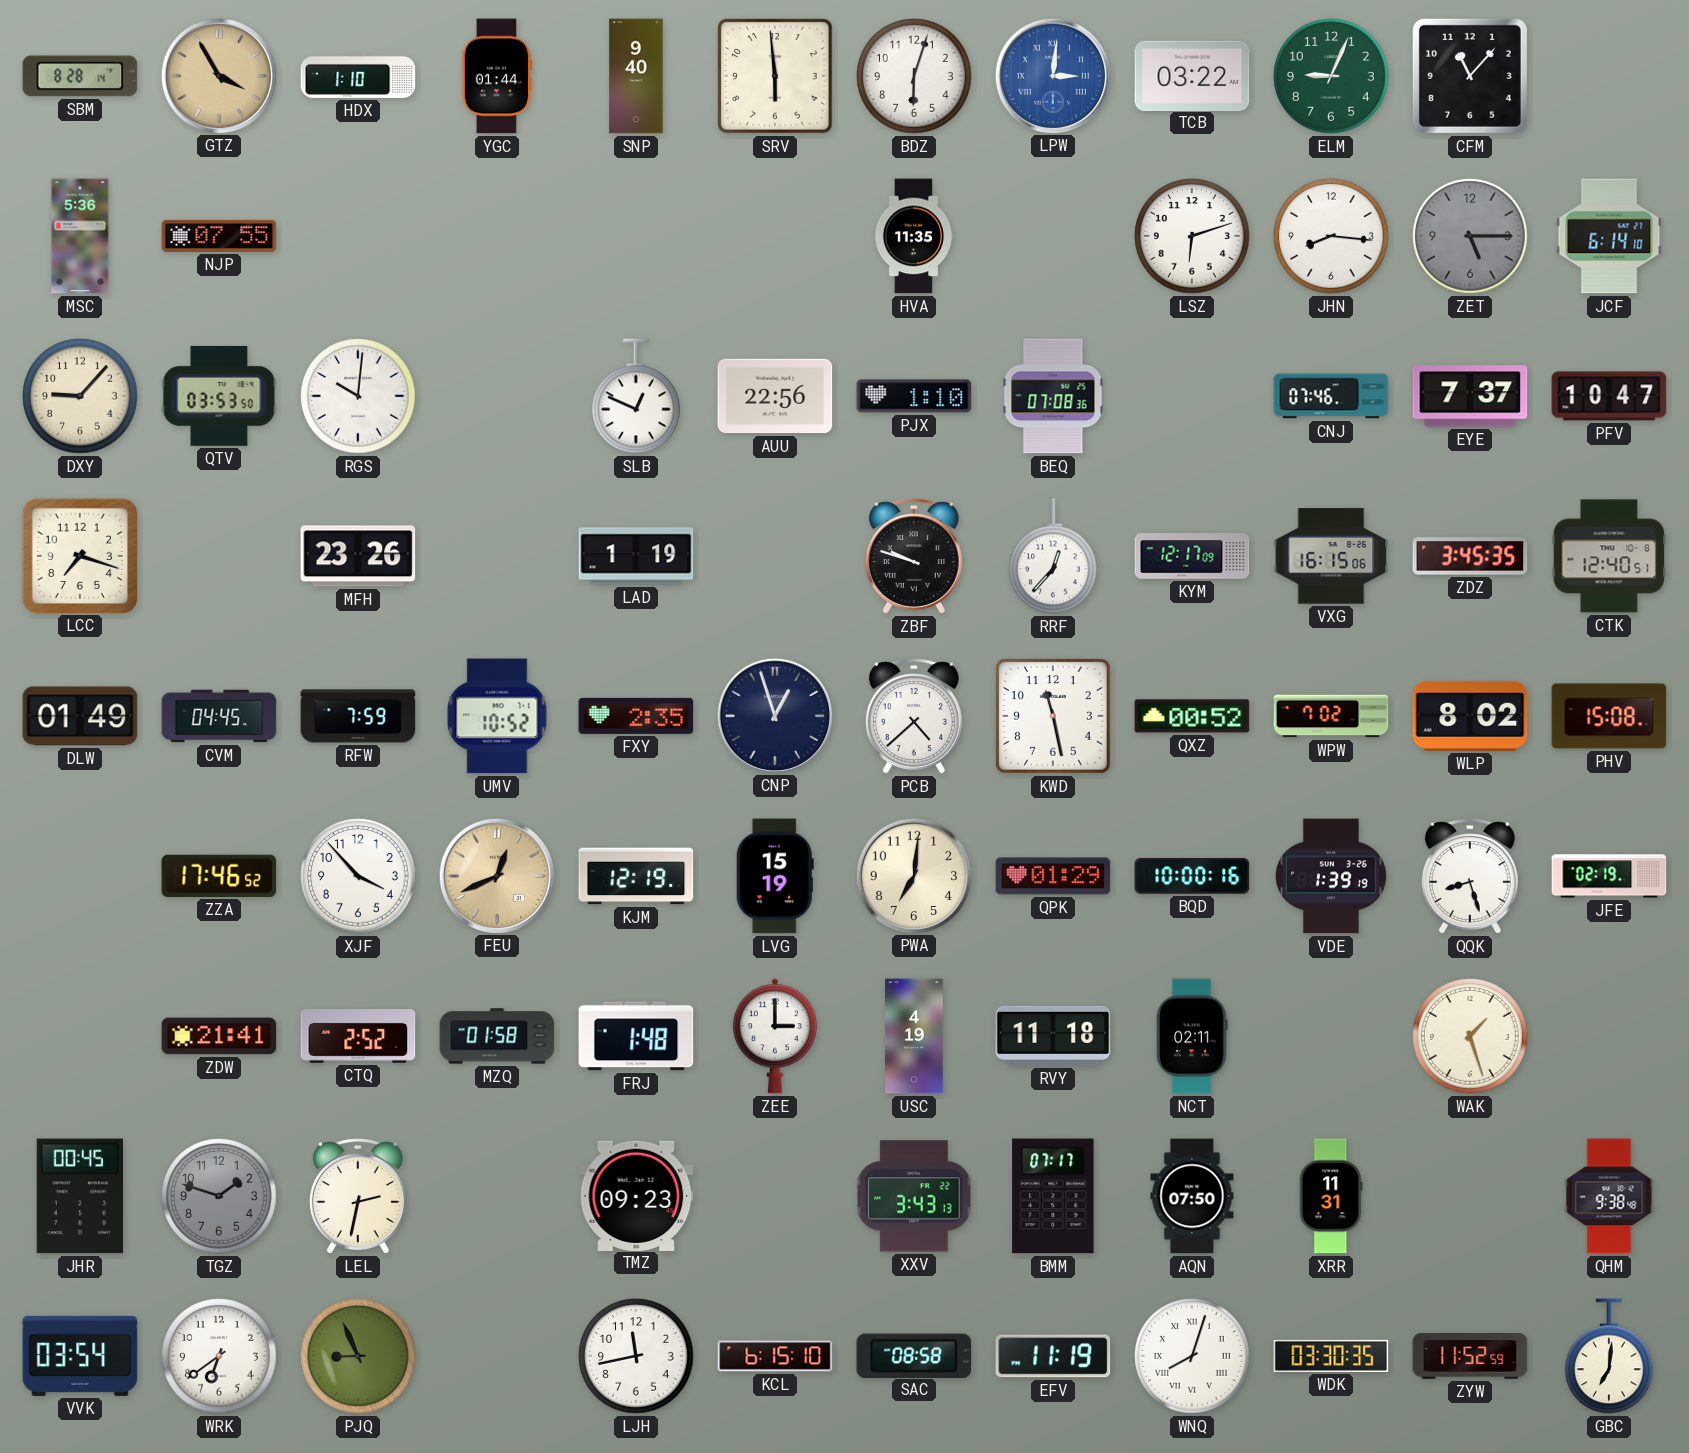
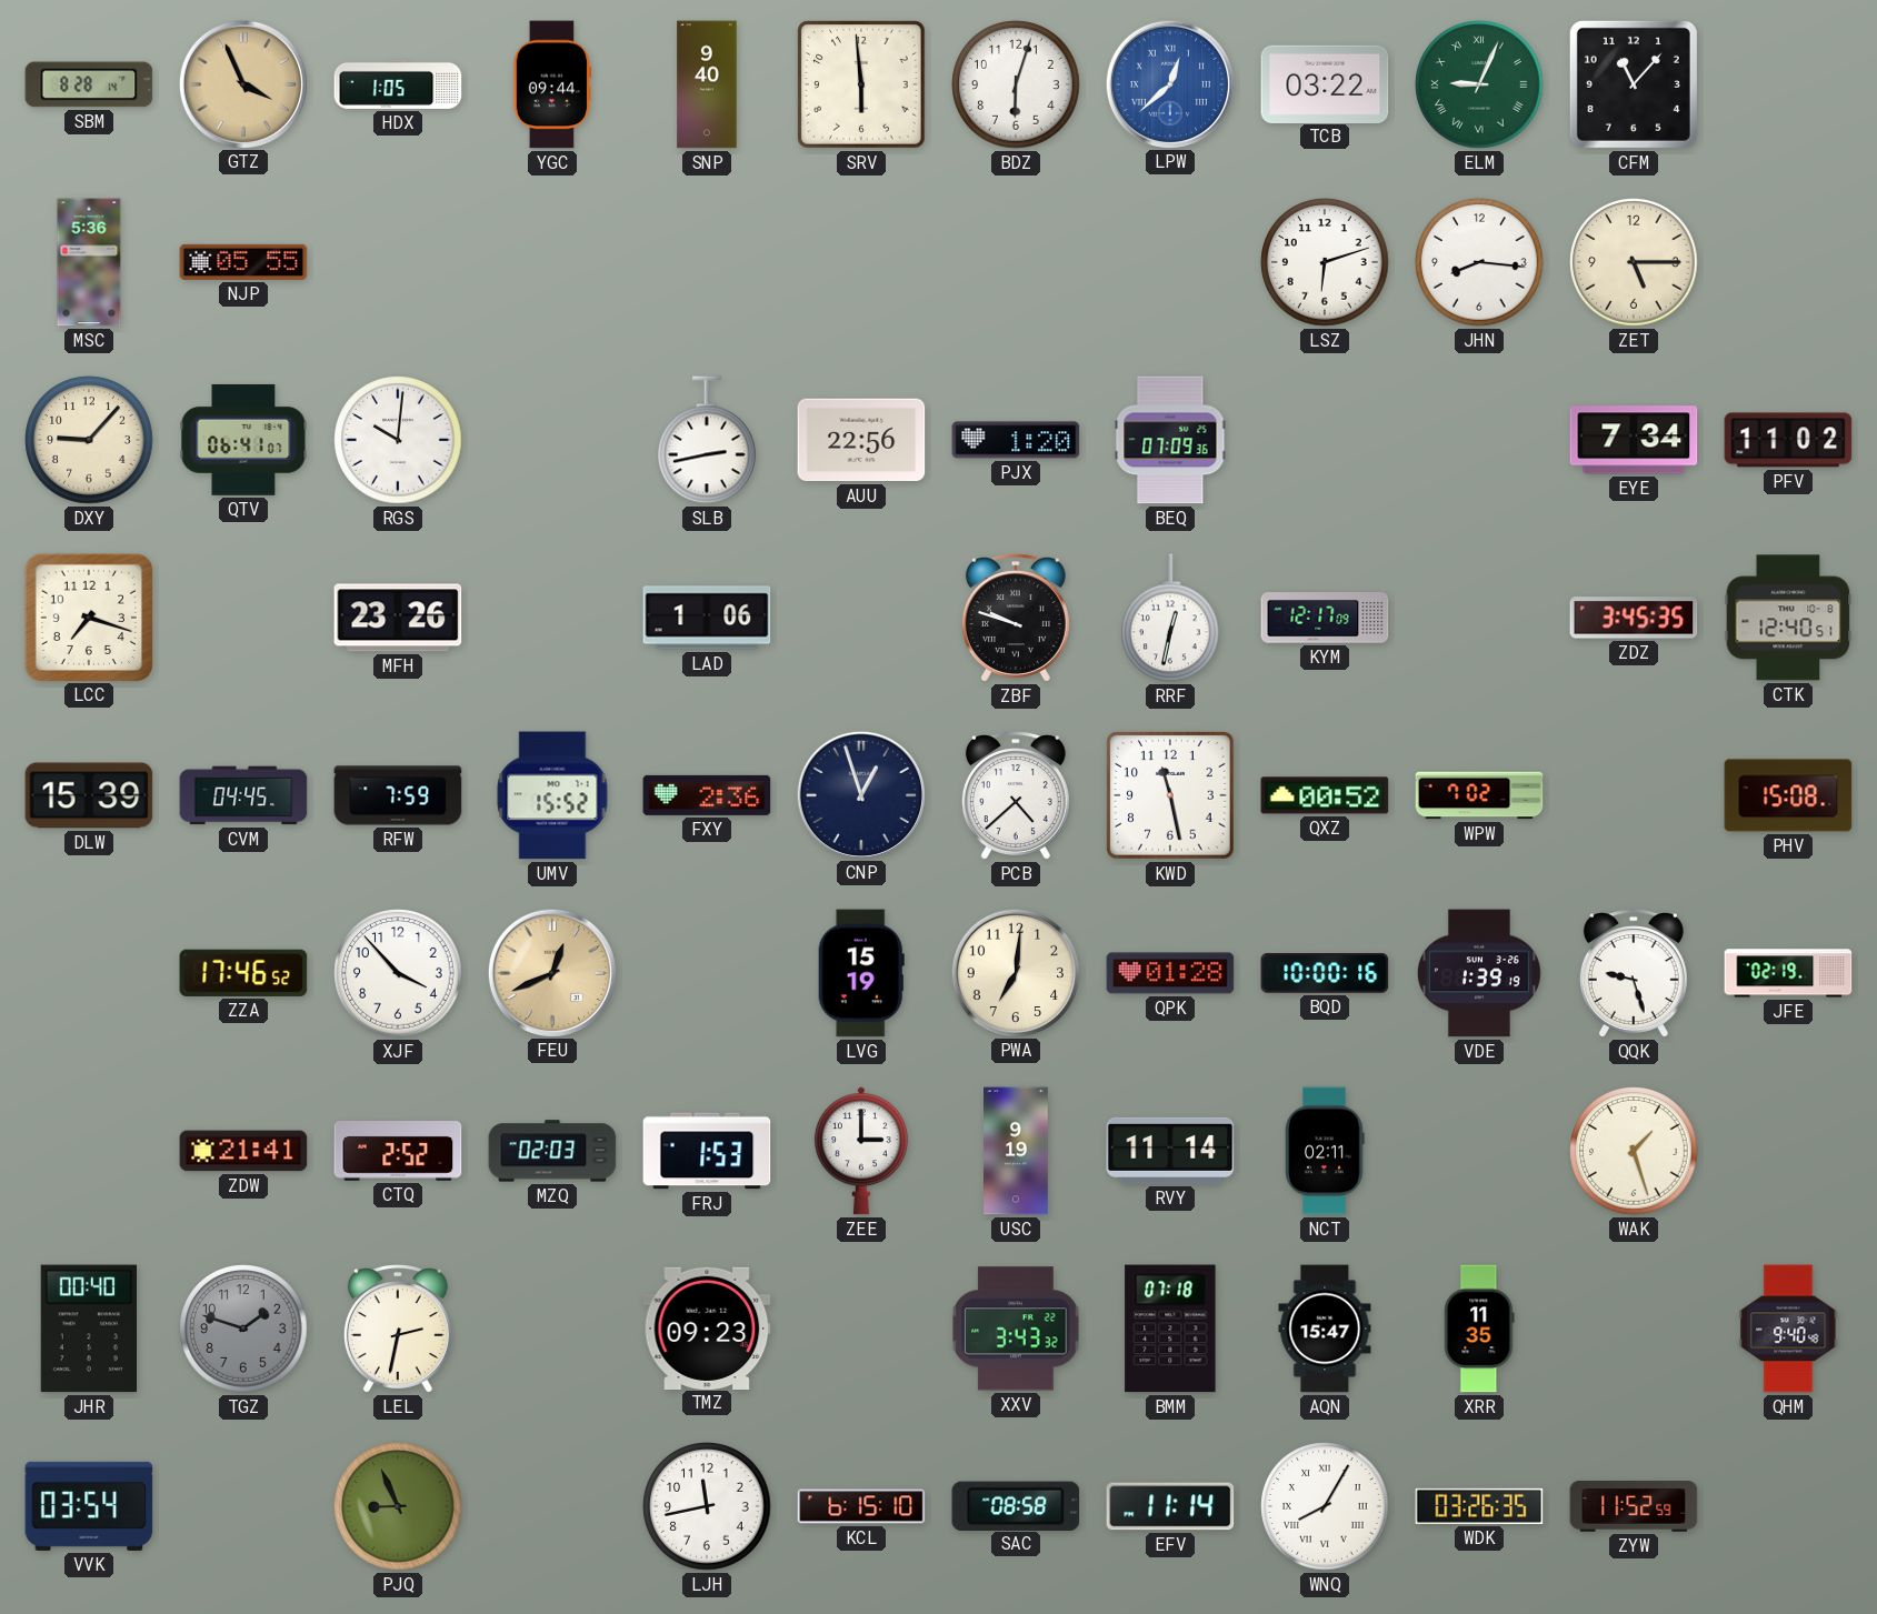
GTZ: 3:55 -> 3:56 (242, 83)
HDX: 1:10 -> 1:05 (398, 84)
YGC: 01:44 -> 09:44 (552, 84)
LPW: 3:01 -> 12:38 (1169, 83)
ELM numerals: Arabic -> Roman (1479, 84)
NJP: 07:55 -> 05:55 (243, 262)
HVA: 11:35 -> none (914, 236)
ZET dial: grey -> cream (1634, 262)
JCF: 6:14 -> none (1609, 236)
QTV: 03:53 -> 06:41 (243, 440)
SLB: 12:49 -> 2:43 (708, 440)
PJX: 1:10 -> 1:20 (1016, 440)
BEQ: 07:08 -> 07:09 (1170, 440)
CNJ: 07:46 -> none (1331, 396)
EYE: 7:37 -> 7:34 (1634, 440)
PFV: 10:47 -> 11:02 (1788, 440)
LAD: 1:19 -> 1:06 (707, 618)
RRF: 12:37 -> 12:32 (1171, 618)
VXG: 16:15 -> none (1331, 556)
DLW: 01:49 -> 15:39 (89, 795)
UMV: 10:52 -> 15:52 (552, 795)
FXY: 2:35 -> 2:36 (707, 795)
WLP: 8:02 -> none (1470, 716)
KJM: 12:19 -> none (636, 876)
QPK: 01:29 -> 01:28 (1170, 973)
QQK: 8:27 -> 9:27 (1634, 973)
MZQ: 01:58 -> 02:03 (552, 1151)
FRJ: 1:48 -> 1:53 (707, 1151)
USC: 4:19 -> 9:19 (1016, 1151)
RVY: 11:18 -> 11:14 (1170, 1151)
JHR: 00:45 -> 00:40 (88, 1329)
XXV: 3:43:13 -> 3:43:32 (1016, 1329)
BMM: 07:17 -> 07:18 (1170, 1329)
AQN: 07:50 -> 15:47 (1325, 1329)
XRR: 11:31 -> 11:35 (1479, 1329)
QHM: 9:38 -> 9:40 (1788, 1329)
WRK: 6:39 -> none (219, 1356)
EFV: 11:19 -> 11:14 (1170, 1506)
WNQ: 8:03 -> 8:05 (1325, 1506)
WDK: 03:30 -> 03:26 (1479, 1506)
GBC: 7:01 -> none (1610, 1356)
